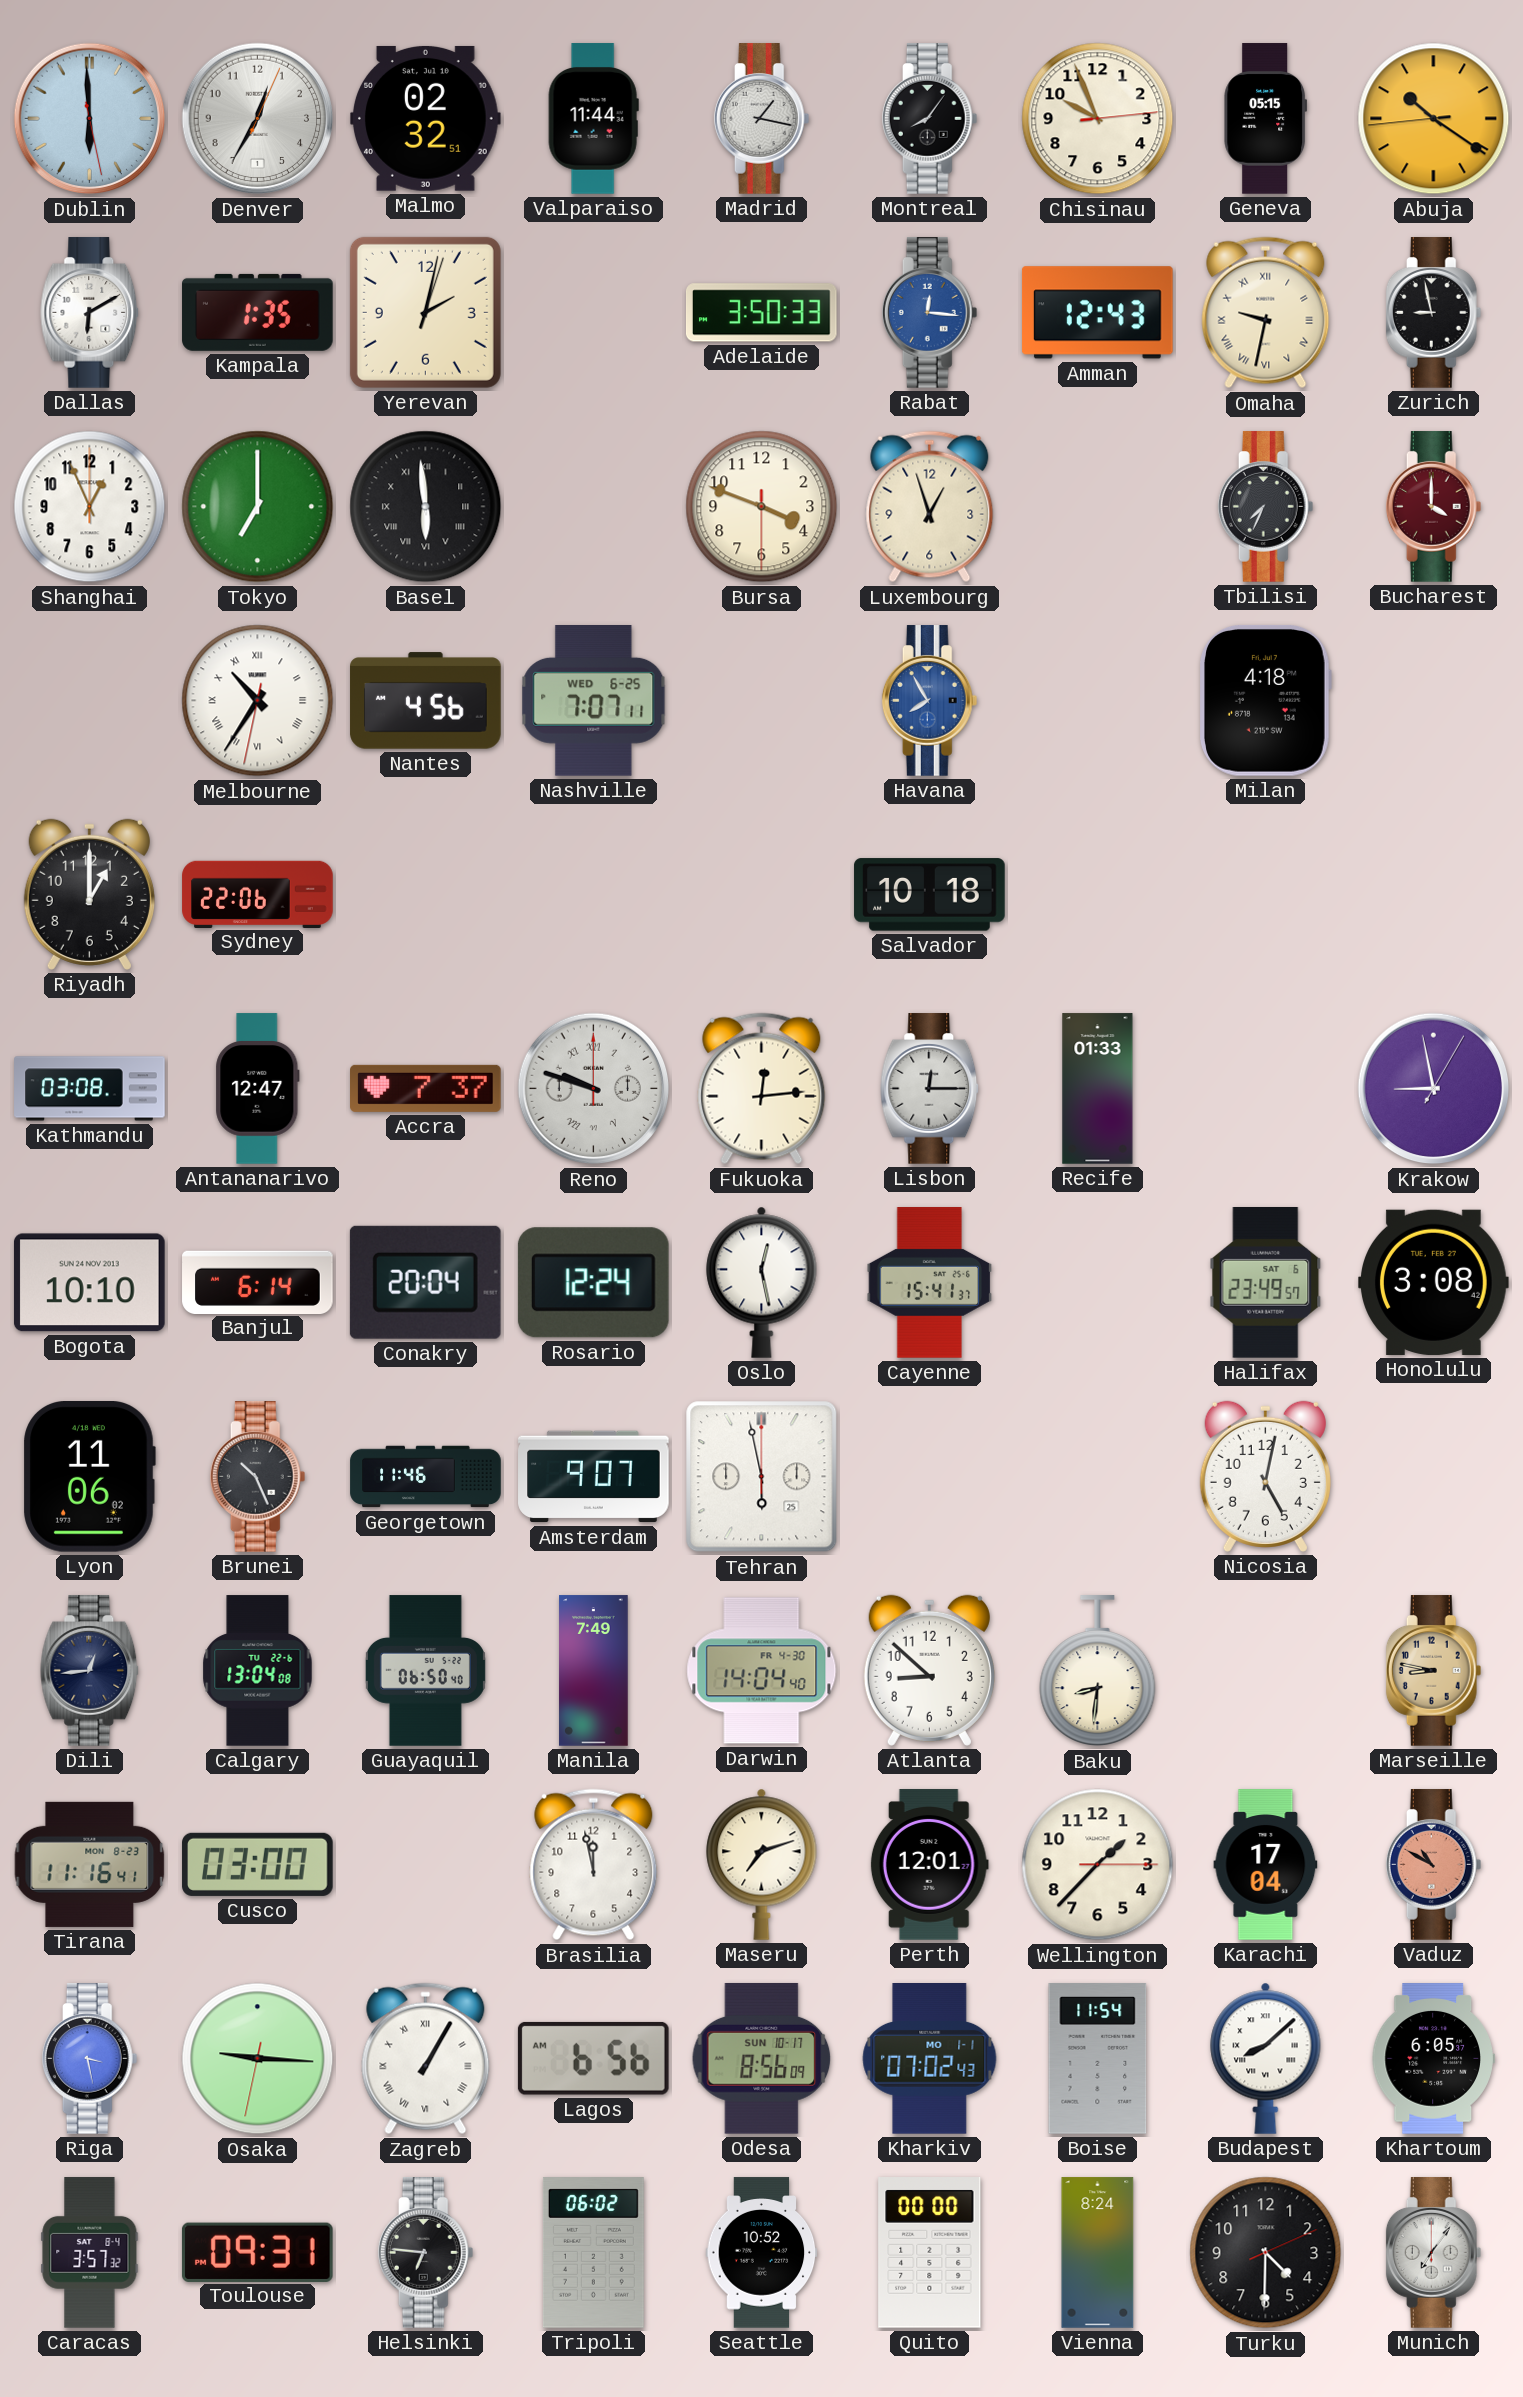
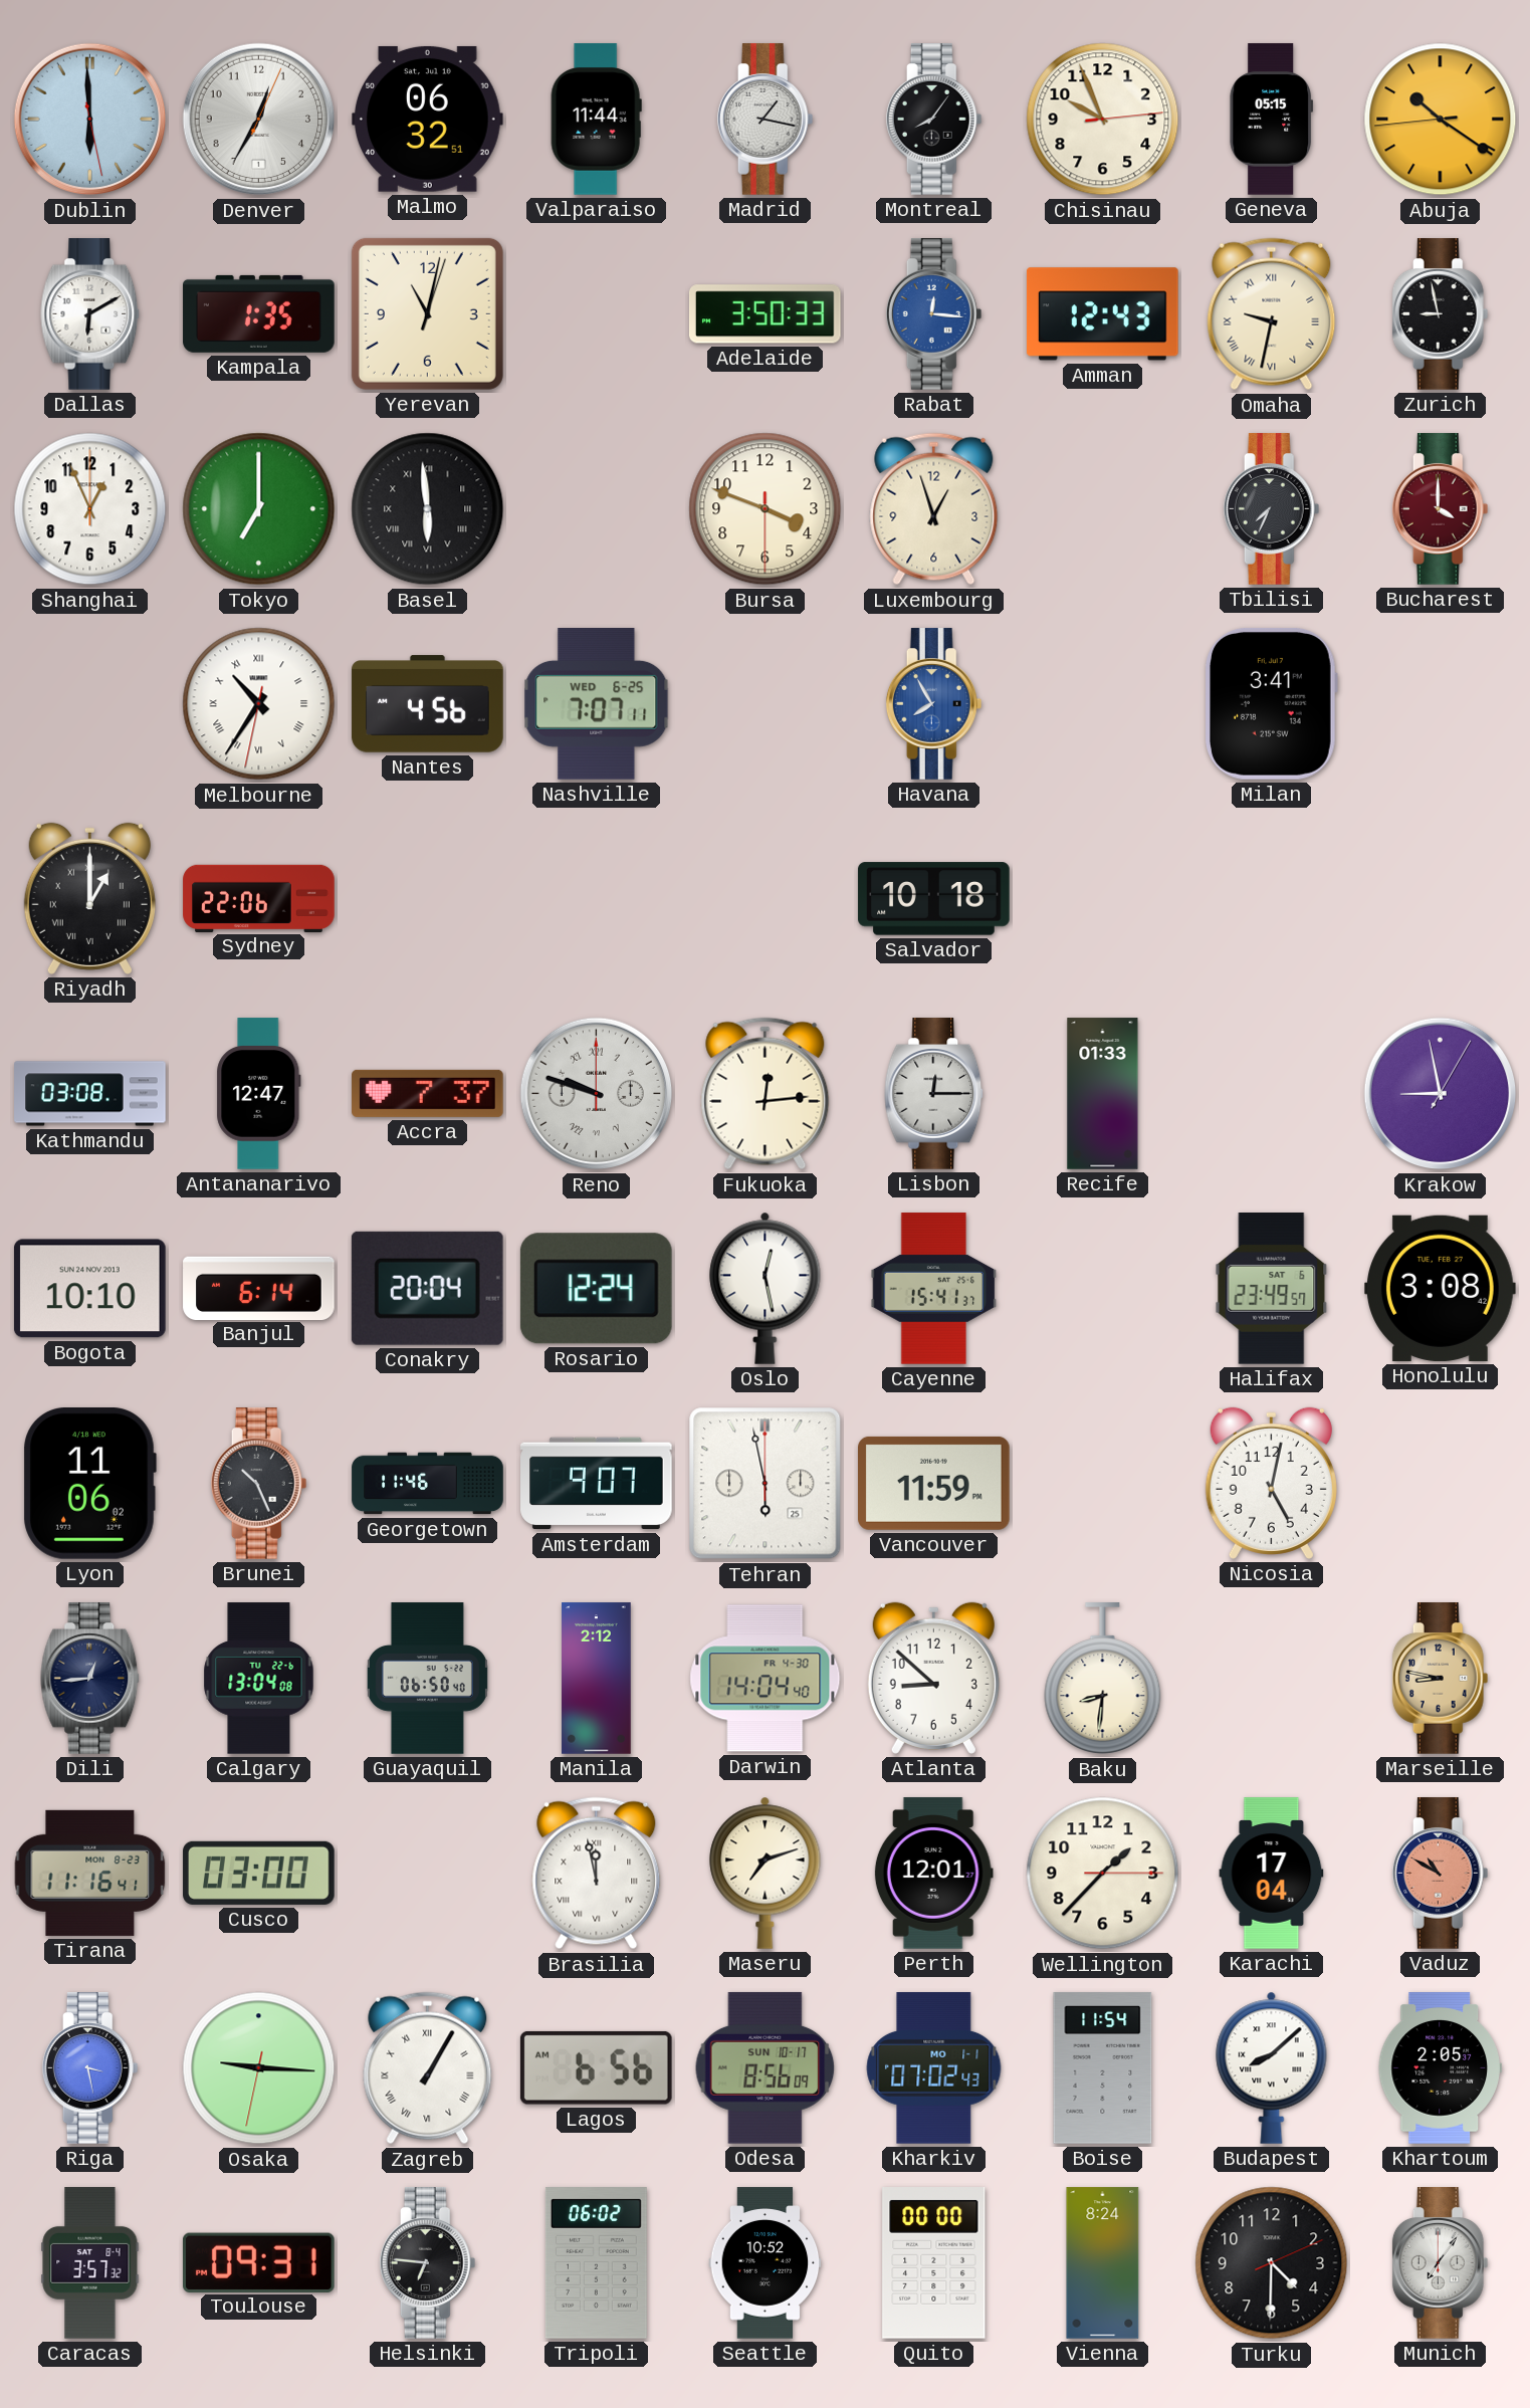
Malmo: 02:32 -> 06:32 (428, 119)
Yerevan: 2:02 -> 11:02 (427, 313)
Milan: 4:18 -> 3:41 (1271, 703)
Riyadh numerals: Arabic -> Roman (89, 898)
Vancouver: none -> 11:59 (934, 1483)
Manila: 7:49 -> 2:12 (597, 1679)
Brasilia numerals: Arabic -> Roman (597, 1874)
Khartoum: 6:05 -> 2:05 (1440, 2068)
